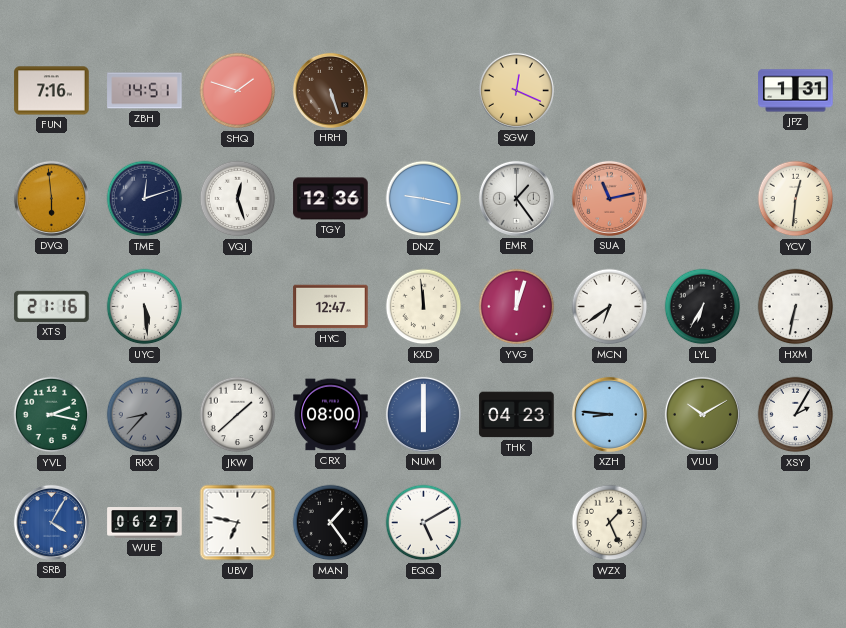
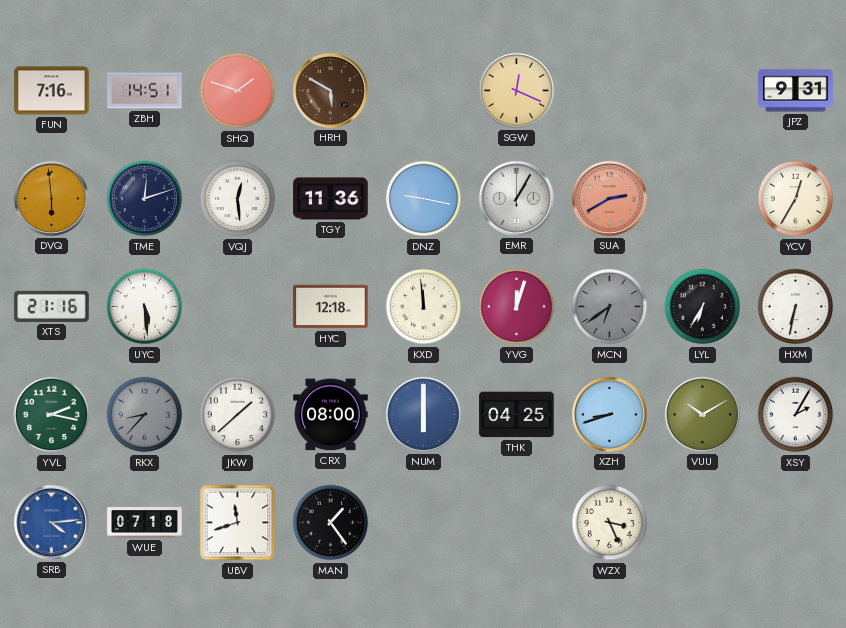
HRH: 5:27 -> 5:50 (330, 90)
JPZ: 1:31 -> 9:31 (796, 91)
VQJ: 12:27 -> 12:29 (238, 199)
TGY: 12:36 -> 11:36 (331, 199)
EMR: 1:24 -> 1:05 (516, 198)
SUA: 11:13 -> 2:40 (609, 198)
YCV: 12:31 -> 12:35 (796, 199)
HYC: 12:47 -> 12:18 (331, 307)
MCN dial: white -> grey (610, 307)
THK: 04:23 -> 04:25 (517, 415)
XZH: 8:46 -> 8:42 (609, 414)
SRB: 4:05 -> 4:14 (51, 522)
WUE: 06:27 -> 07:18 (145, 523)
UBV: 6:47 -> 11:42 (238, 523)
EQQ: 5:10 -> none (424, 523)
WZX: 1:26 -> 3:26 (610, 523)
